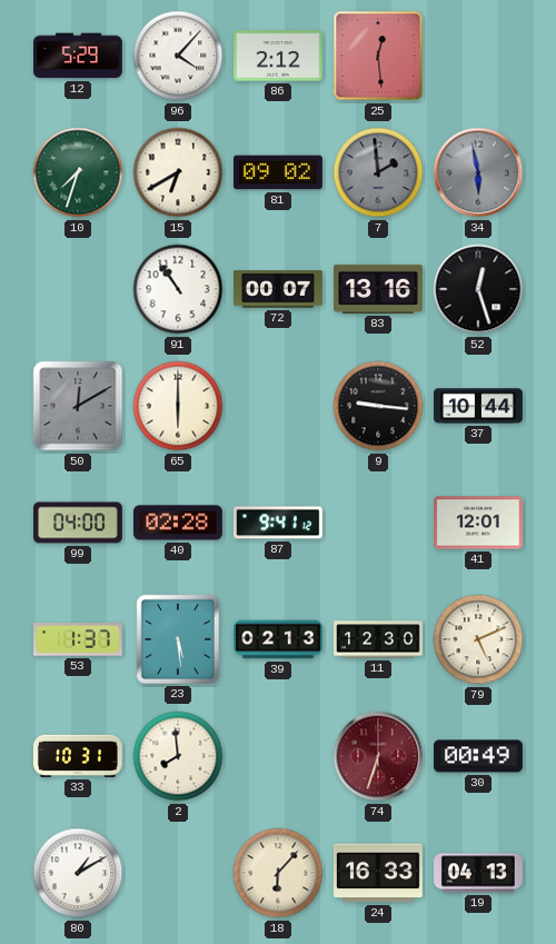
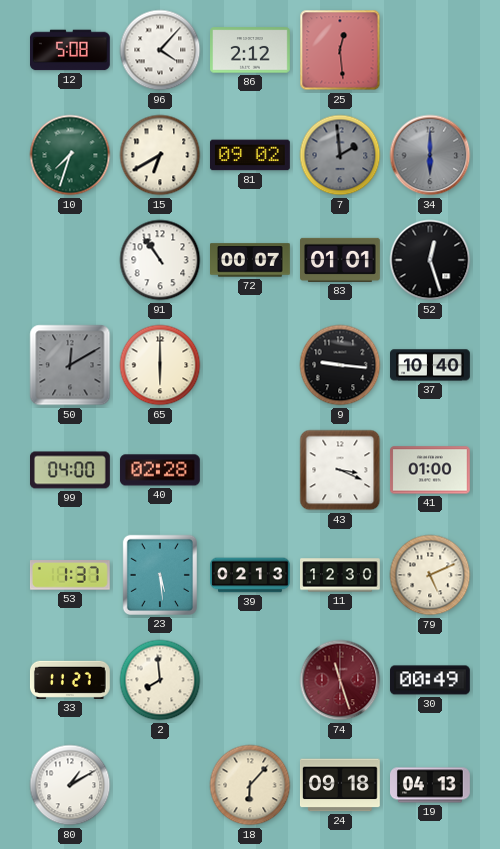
12: 5:29 -> 5:08 (71, 50)
34: 5:58 -> 6:00 (430, 155)
83: 13:16 -> 01:01 (341, 260)
37: 10:44 -> 10:40 (431, 365)
87: 9:41 -> none (278, 523)
43: none -> 3:19 (340, 470)
41: 12:01 -> 01:00 (430, 470)
33: 10:31 -> 11:27 (70, 680)
74: 6:33 -> 11:27 (340, 680)
24: 16:33 -> 09:18 (340, 785)
